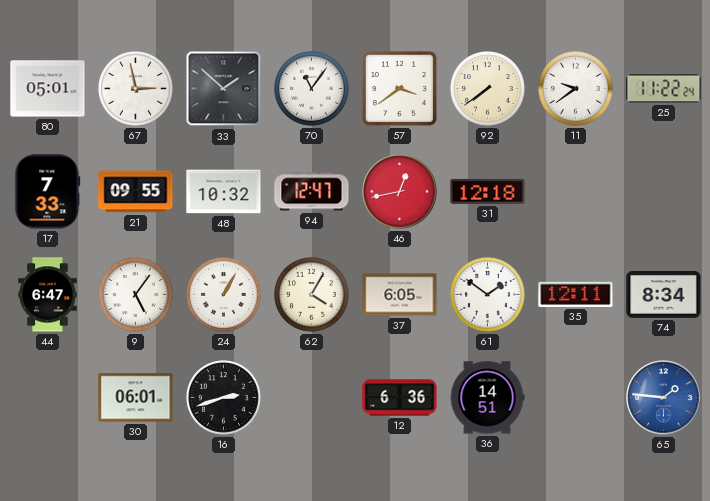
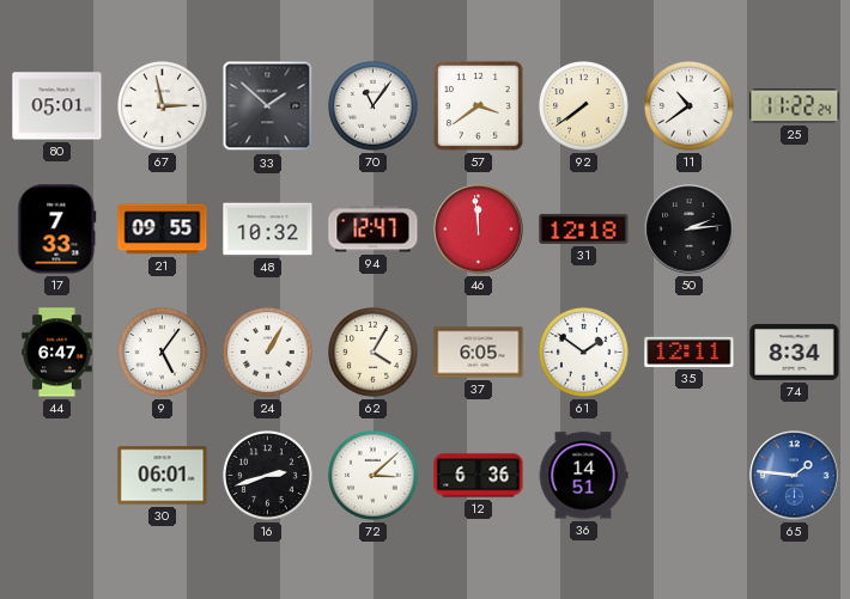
11: 9:39 -> 10:39 (690, 106)
46: 12:43 -> 11:59 (479, 230)
50: none -> 2:14 (690, 230)
72: none -> 3:08 (374, 476)
